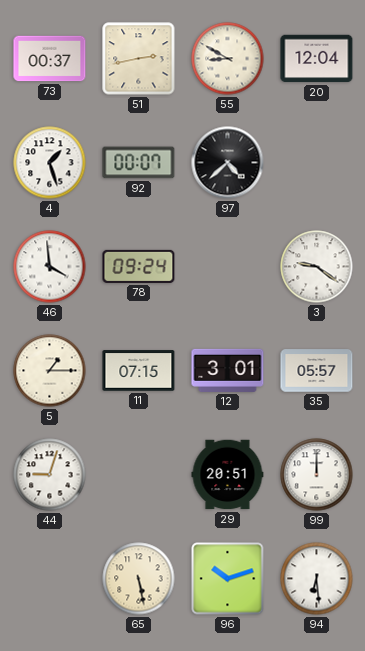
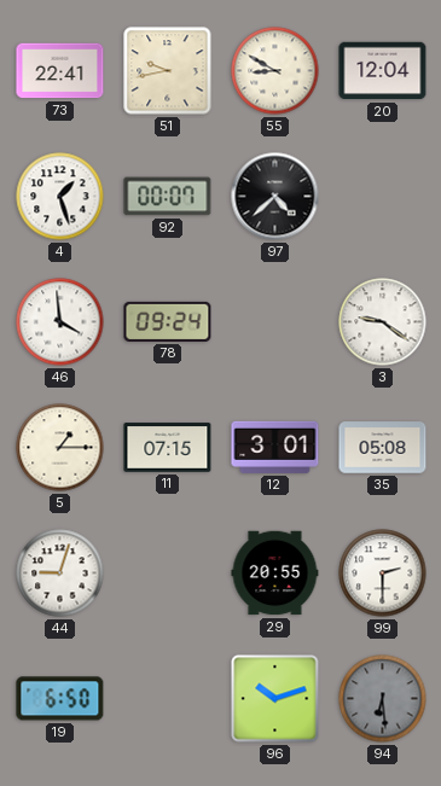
73: 00:37 -> 22:41 (60, 71)
51: 2:43 -> 9:43 (168, 71)
35: 05:57 -> 05:08 (383, 448)
29: 20:51 -> 20:55 (275, 574)
99: 12:00 -> 2:30 (383, 574)
19: none -> 6:50 (60, 699)
65: 5:28 -> none (139, 579)
94 dial: white -> grey (383, 699)
